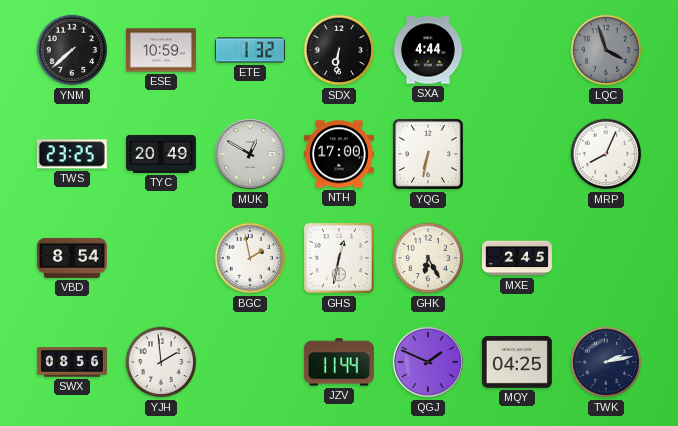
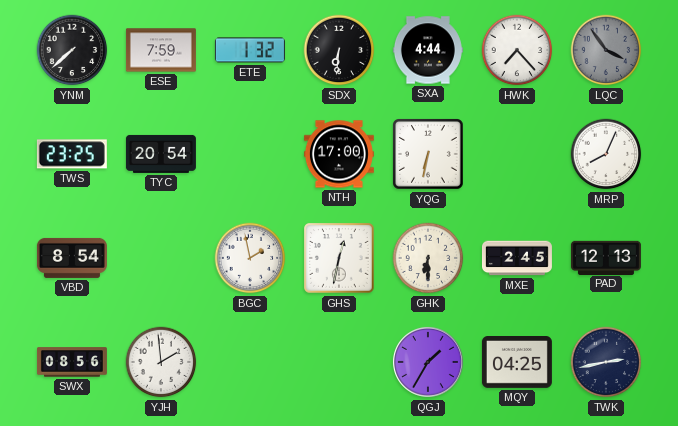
ESE: 10:59 -> 7:59 (161, 50)
HWK: none -> 7:23 (517, 50)
LQC: 3:57 -> 3:54 (606, 50)
TYC: 20:49 -> 20:54 (161, 154)
MUK: 12:50 -> none (250, 154)
GHK: 6:25 -> 6:30 (428, 258)
PAD: none -> 12:13 (606, 257)
JZV: 11:44 -> none (339, 362)
QGJ: 1:49 -> 1:35 (428, 362)
TWK: 2:13 -> 2:43 (606, 362)
